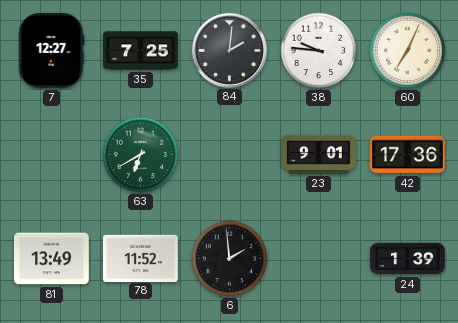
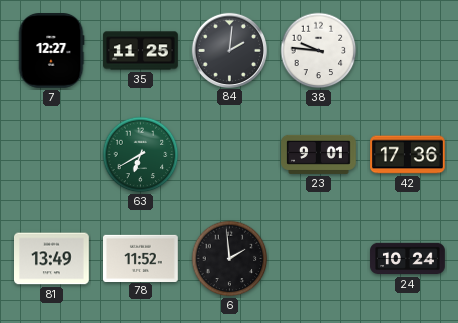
35: 7:25 -> 11:25 (141, 51)
60: 7:04 -> none (408, 51)
24: 1:39 -> 10:24 (408, 259)
